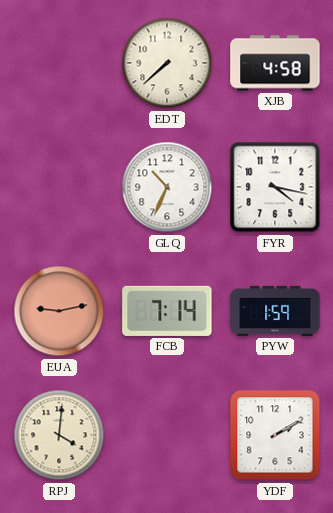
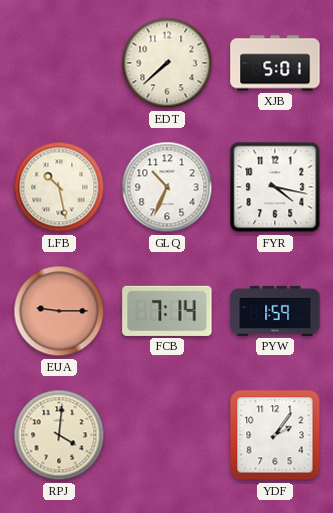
XJB: 4:58 -> 5:01 (275, 63)
LFB: none -> 10:28 (59, 187)
EUA: 9:13 -> 9:15 (59, 311)
YDF: 2:10 -> 2:06 (275, 435)
